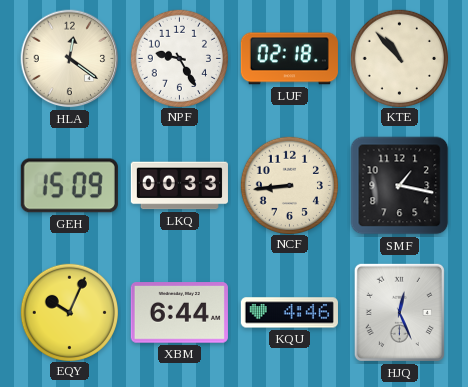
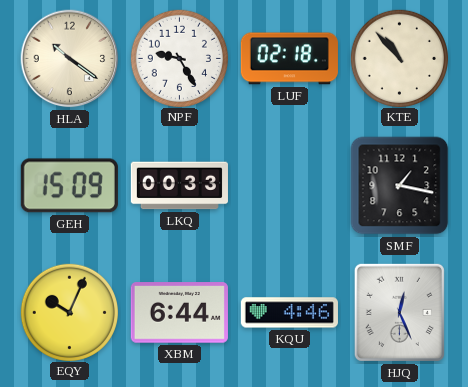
HLA: 12:21 -> 10:21 (70, 59)
NCF: 8:44 -> none (289, 185)
